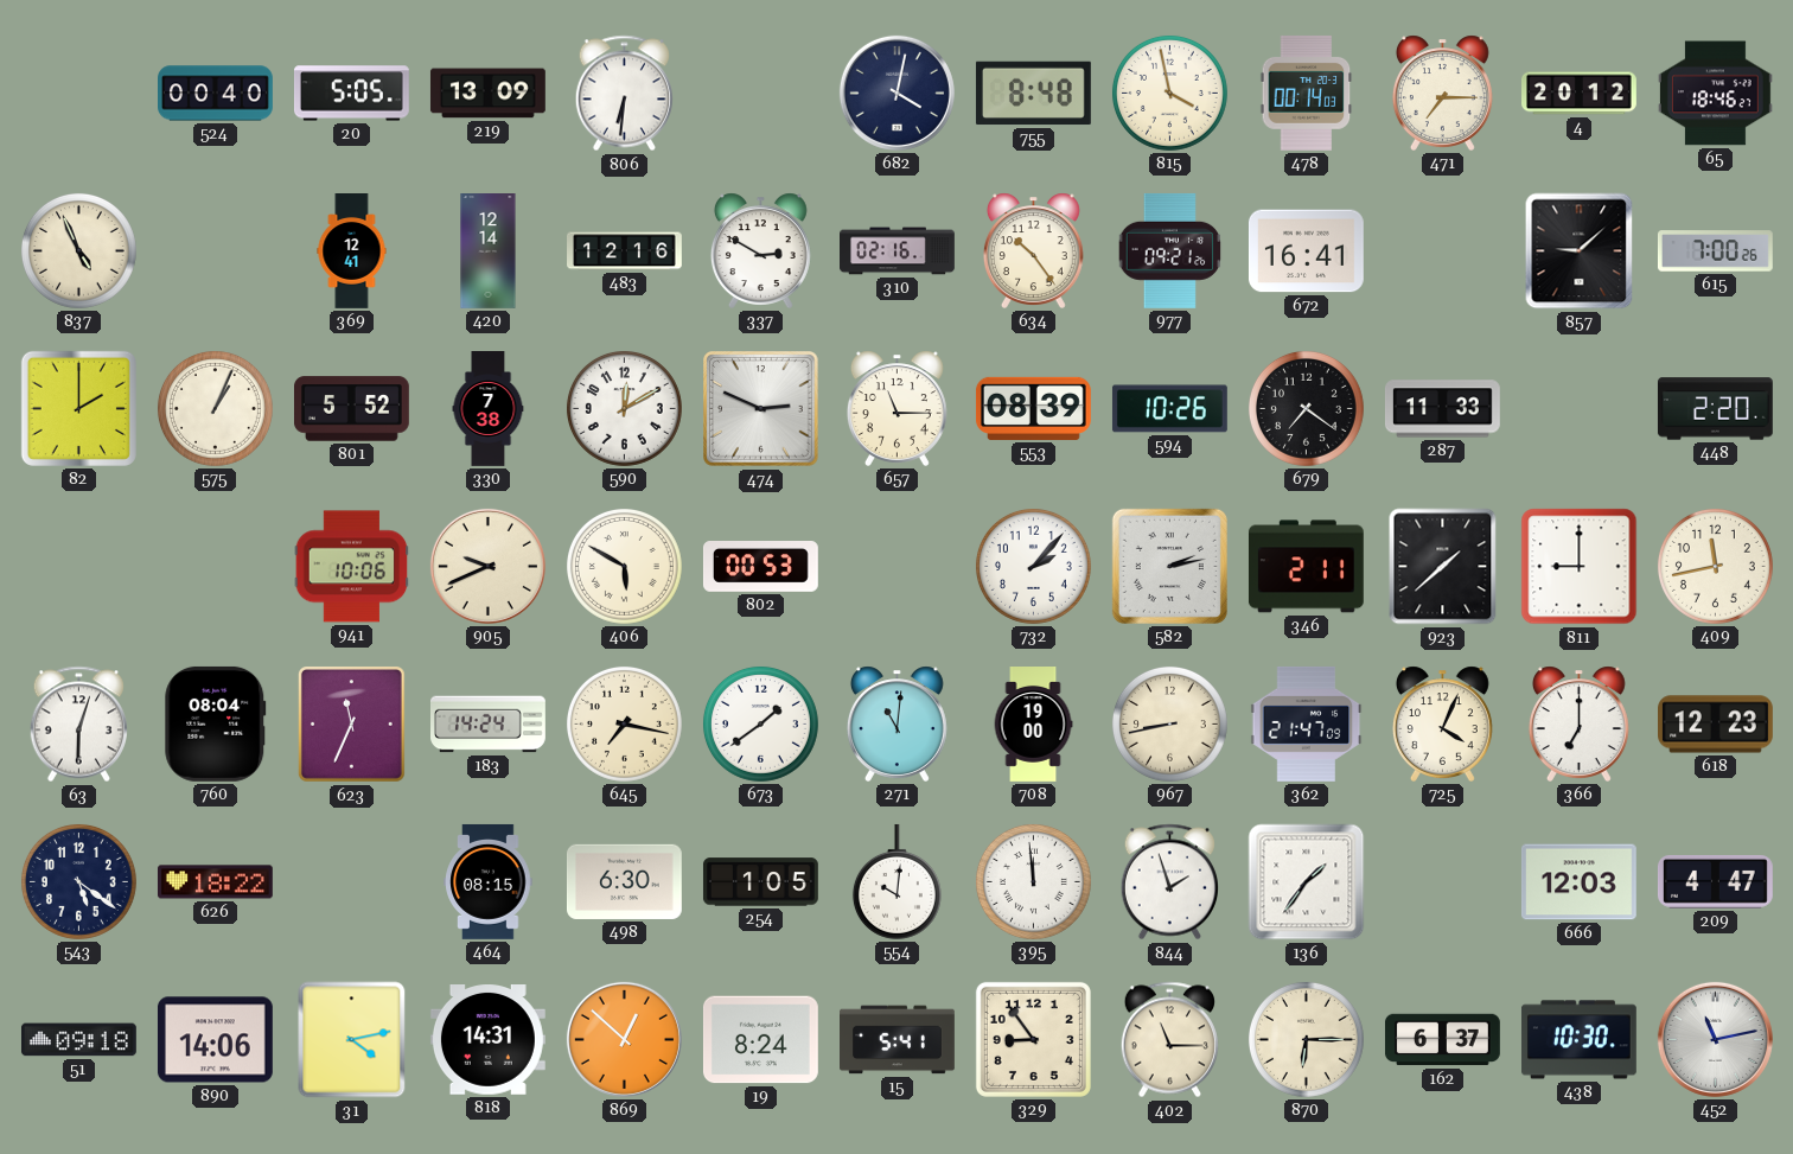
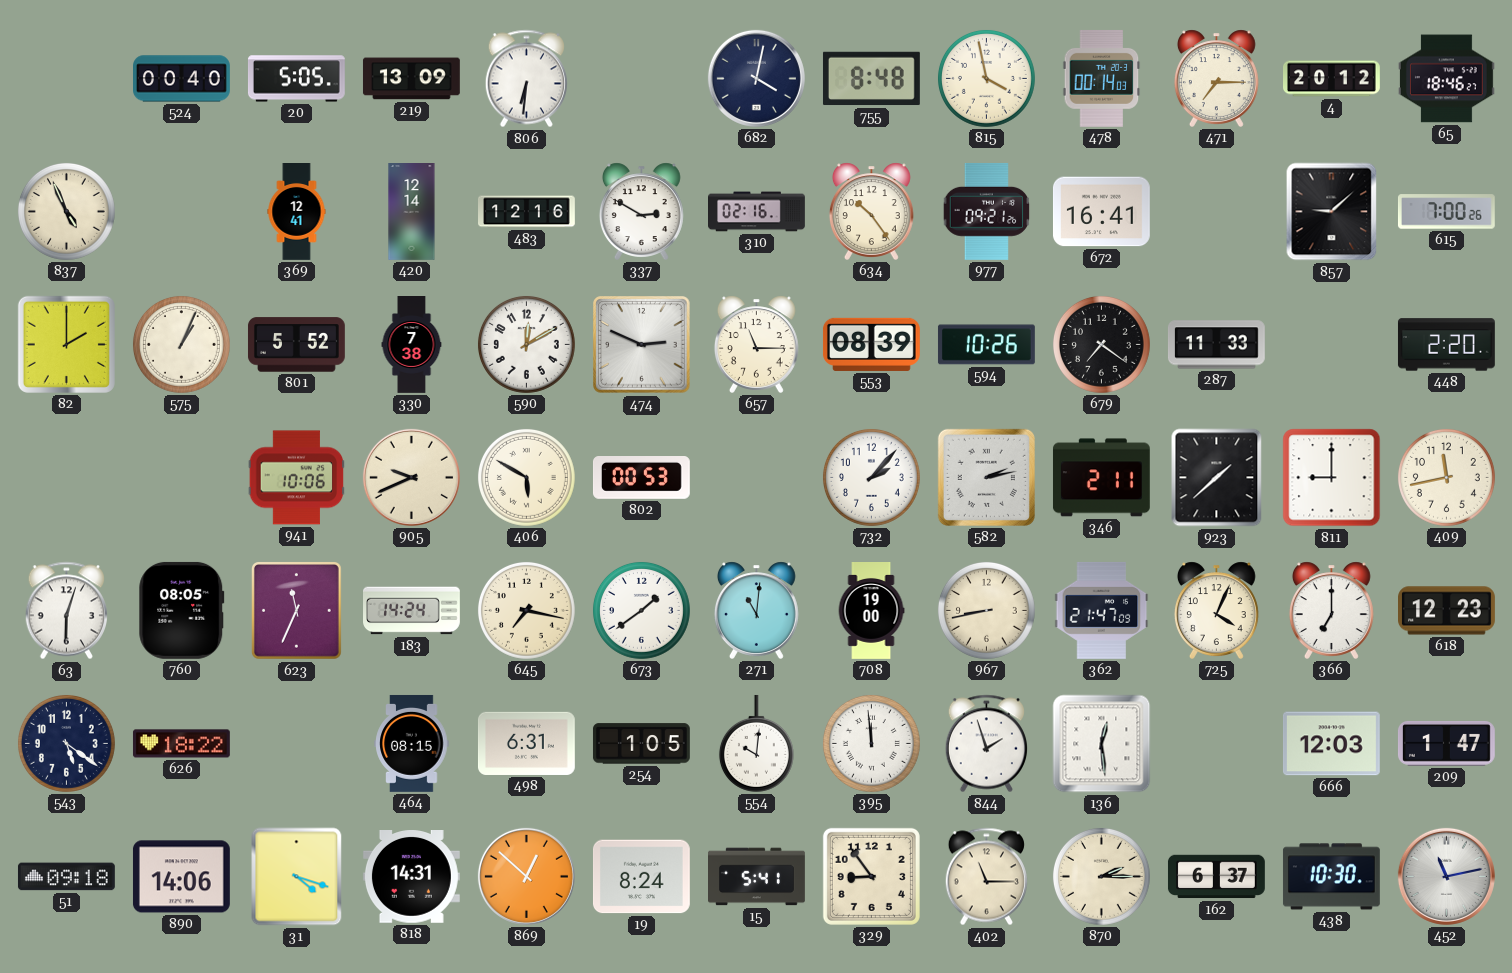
760: 08:04 -> 08:05 (182, 610)
498: 6:30 -> 6:31 (526, 743)
136: 1:36 -> 12:29 (1102, 744)
209: 4:47 -> 1:47 (1446, 743)
31: 4:13 -> 4:18 (297, 877)
870: 6:15 -> 2:15 (1101, 876)
